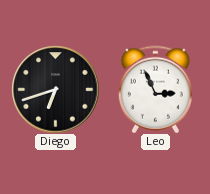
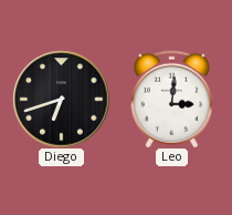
Leo: 2:56 -> 3:01 (171, 99)
